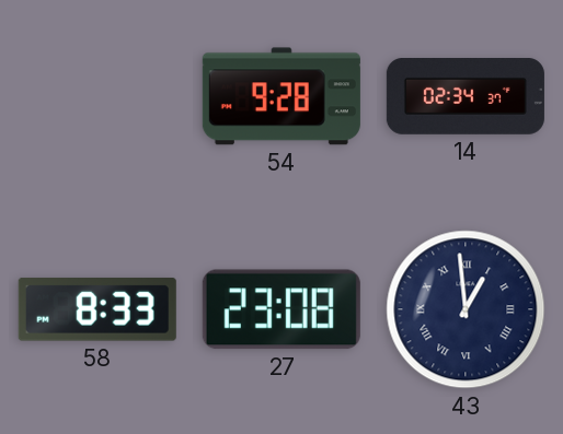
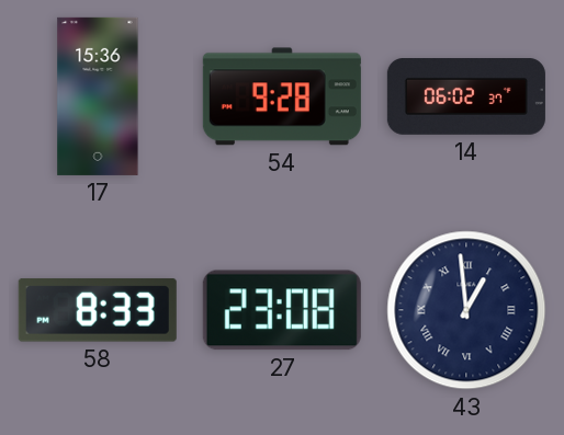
17: none -> 15:36 (98, 96)
14: 02:34 -> 06:02 (466, 98)
